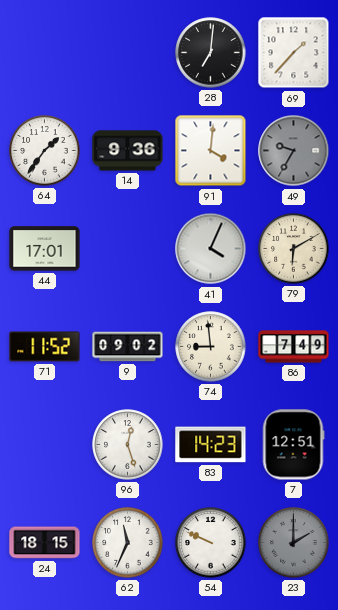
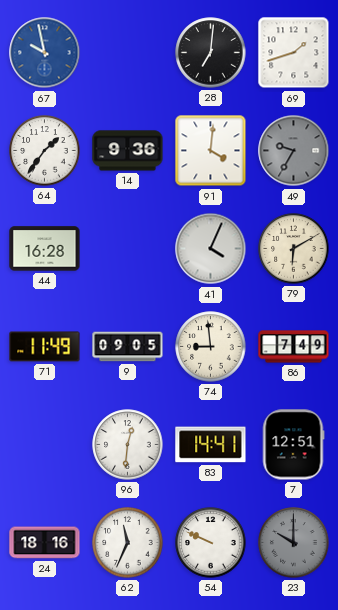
67: none -> 9:58 (45, 53)
69: 1:37 -> 1:42 (294, 53)
44: 17:01 -> 16:28 (45, 249)
71: 11:52 -> 11:49 (45, 347)
9: 09:02 -> 09:05 (128, 347)
96: 12:27 -> 12:31 (128, 445)
83: 14:23 -> 14:41 (211, 445)
24: 18:15 -> 18:16 (45, 543)
23: 2:00 -> 10:00 (294, 543)
